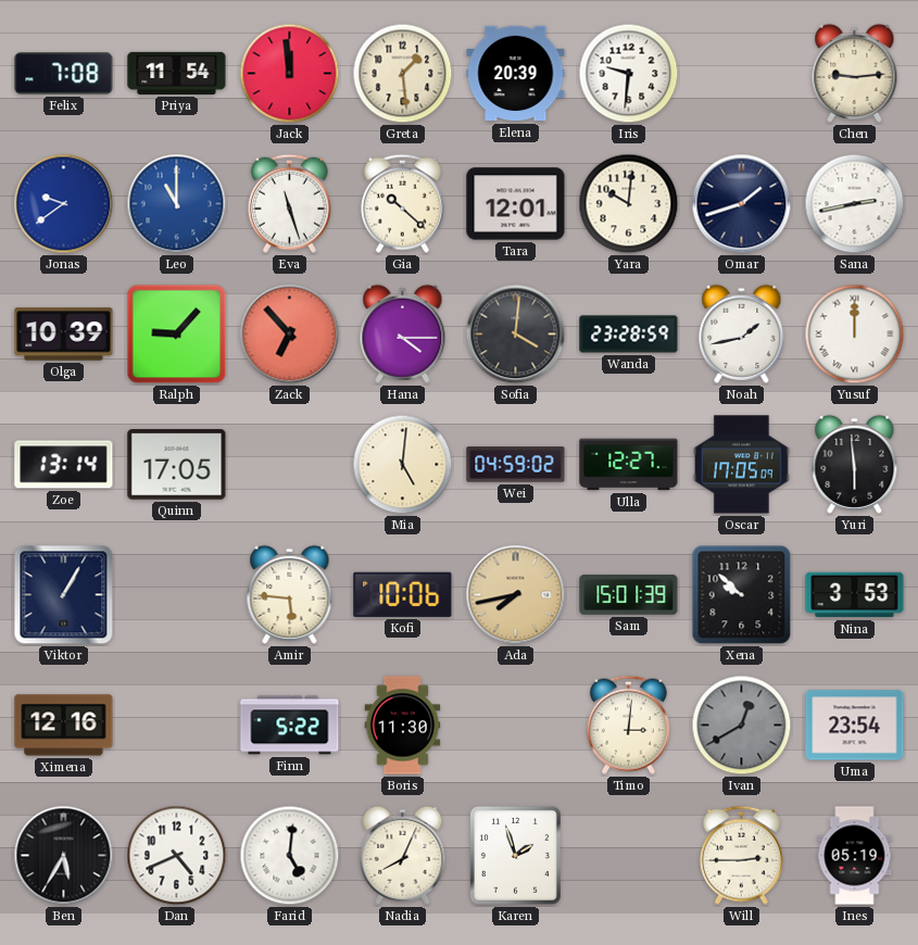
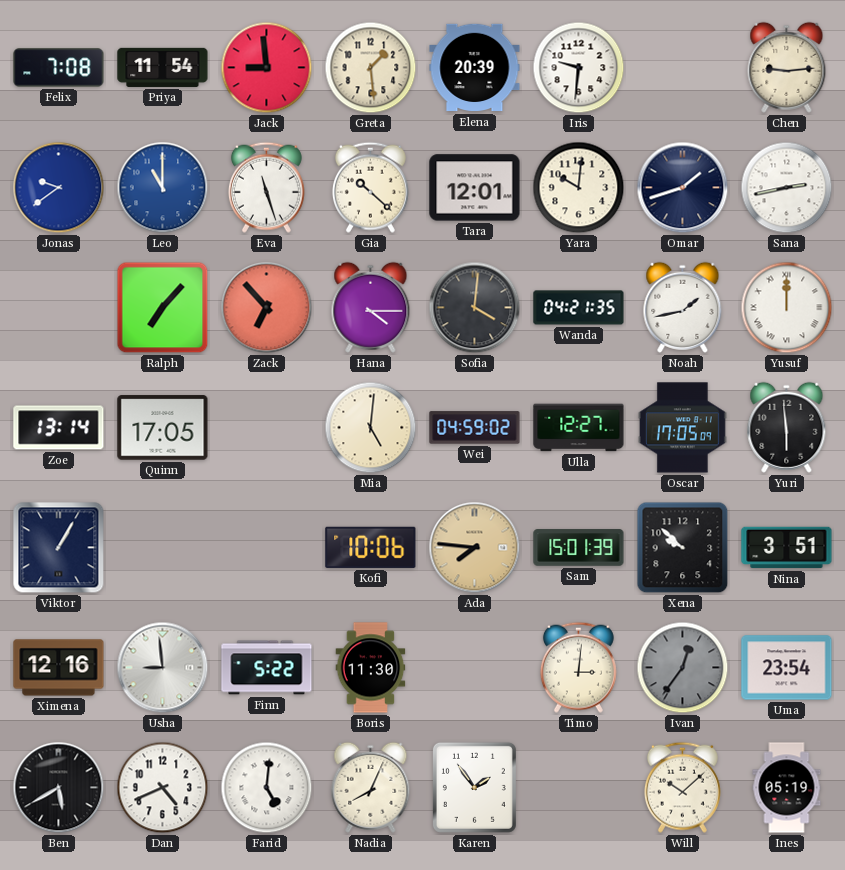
Jack: 11:59 -> 8:59 (267, 68)
Olga: 10:39 -> none (64, 335)
Ralph: 9:07 -> 7:07 (163, 308)
Wanda: 23:28 -> 04:21 (579, 308)
Amir: 5:46 -> none (290, 594)
Ada: 7:43 -> 7:46 (475, 548)
Nina: 3:53 -> 3:51 (787, 548)
Usha: none -> 8:59 (163, 668)
Ivan: 12:40 -> 12:36 (683, 668)
Ben: 5:35 -> 5:40 (59, 788)
Karen: 1:57 -> 1:54 (474, 787)
Will: 2:45 -> 10:08 (682, 787)
